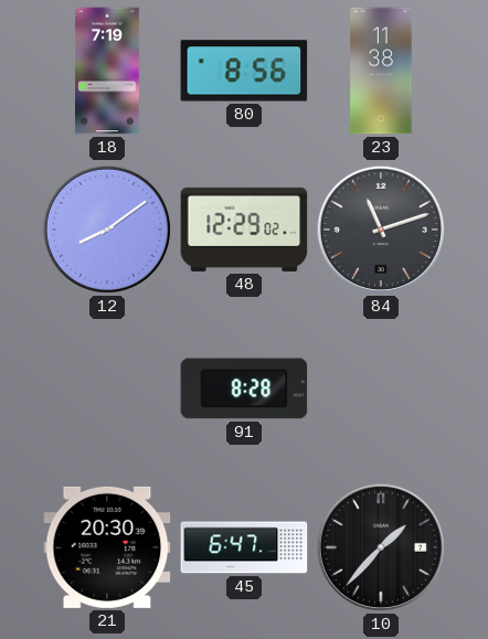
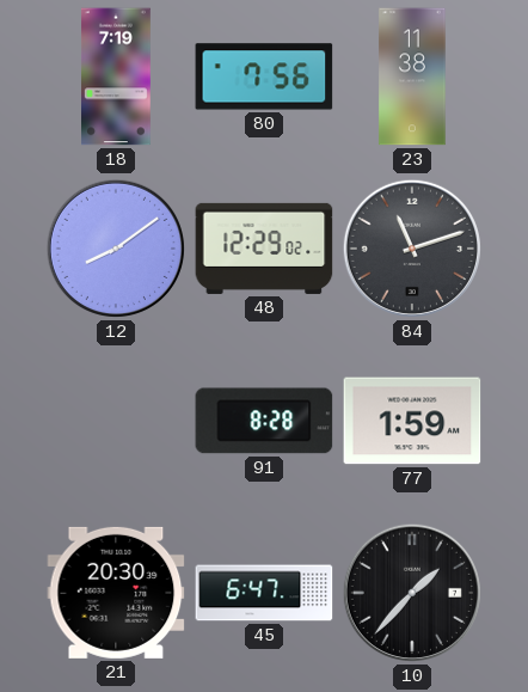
80: 8:56 -> 7:56 (264, 76)
77: none -> 1:59 (412, 421)
